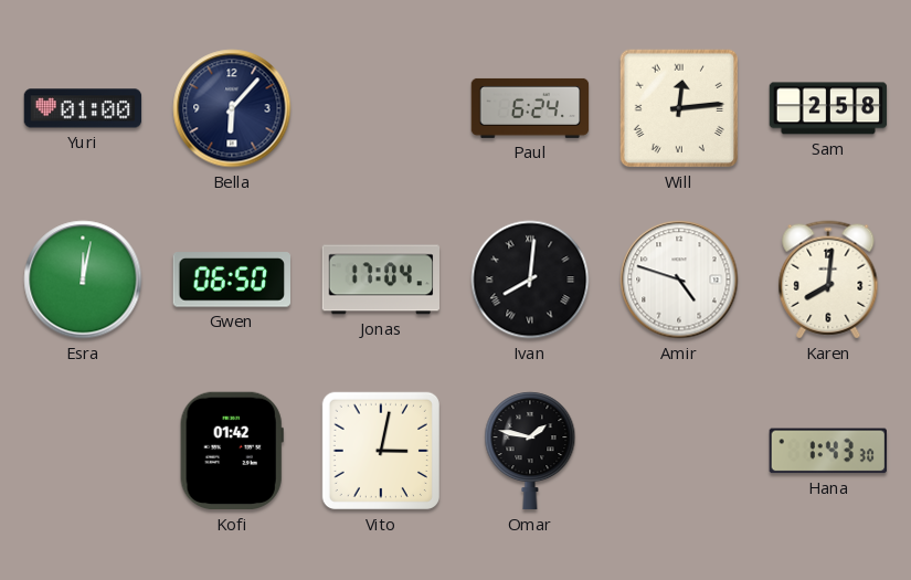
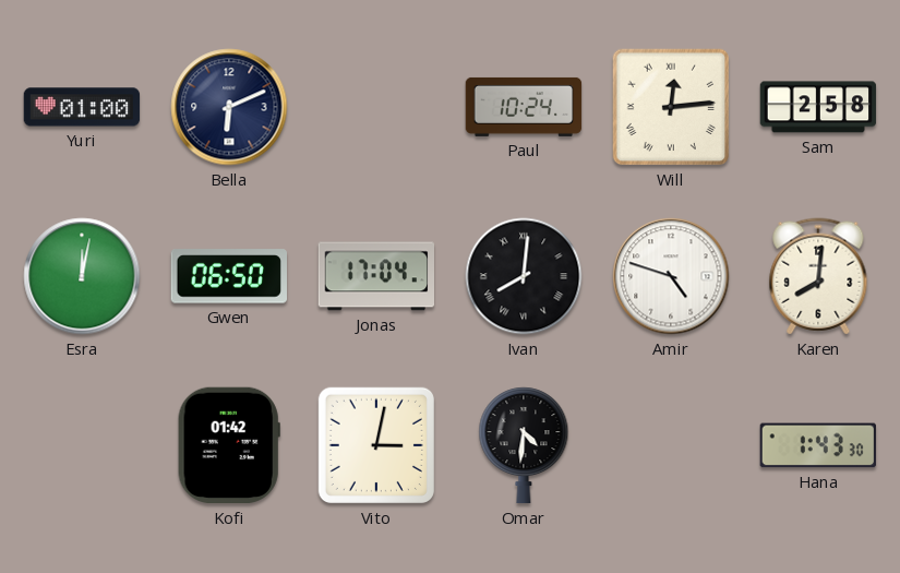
Bella: 6:07 -> 6:11 (229, 107)
Paul: 6:24 -> 10:24 (524, 107)
Omar: 1:47 -> 4:31 (524, 445)
